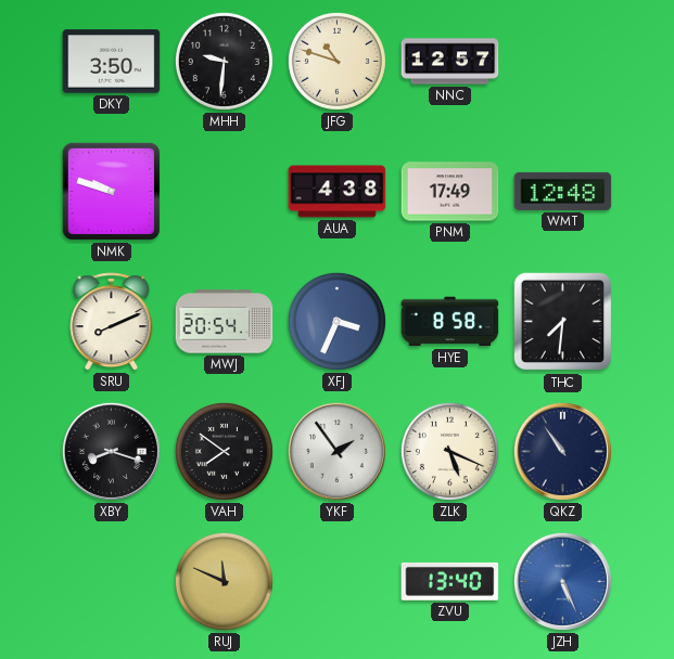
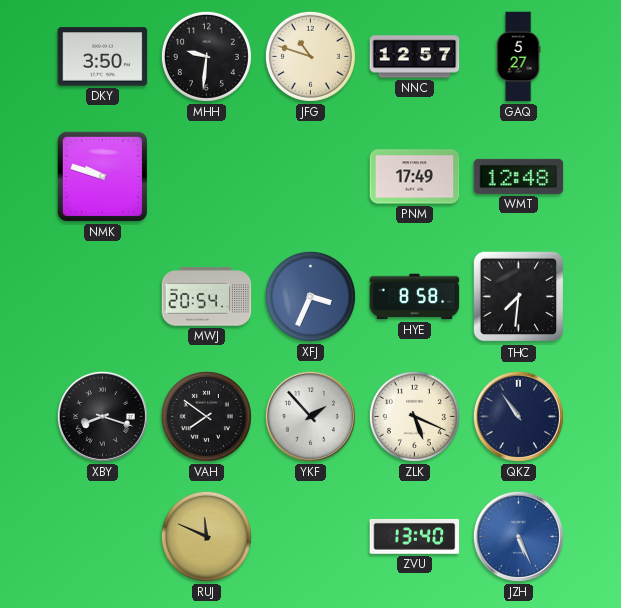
GAQ: none -> 5:27 (518, 57)
AUA: 4:38 -> none (338, 192)
SRU: 8:11 -> none (112, 322)
YKF: 1:54 -> 1:53 (310, 416)
